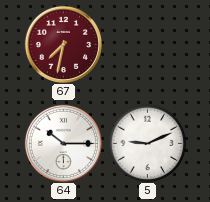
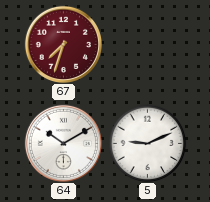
67: 7:32 -> 7:33 (63, 44)
64: 10:15 -> 10:10 (63, 143)
